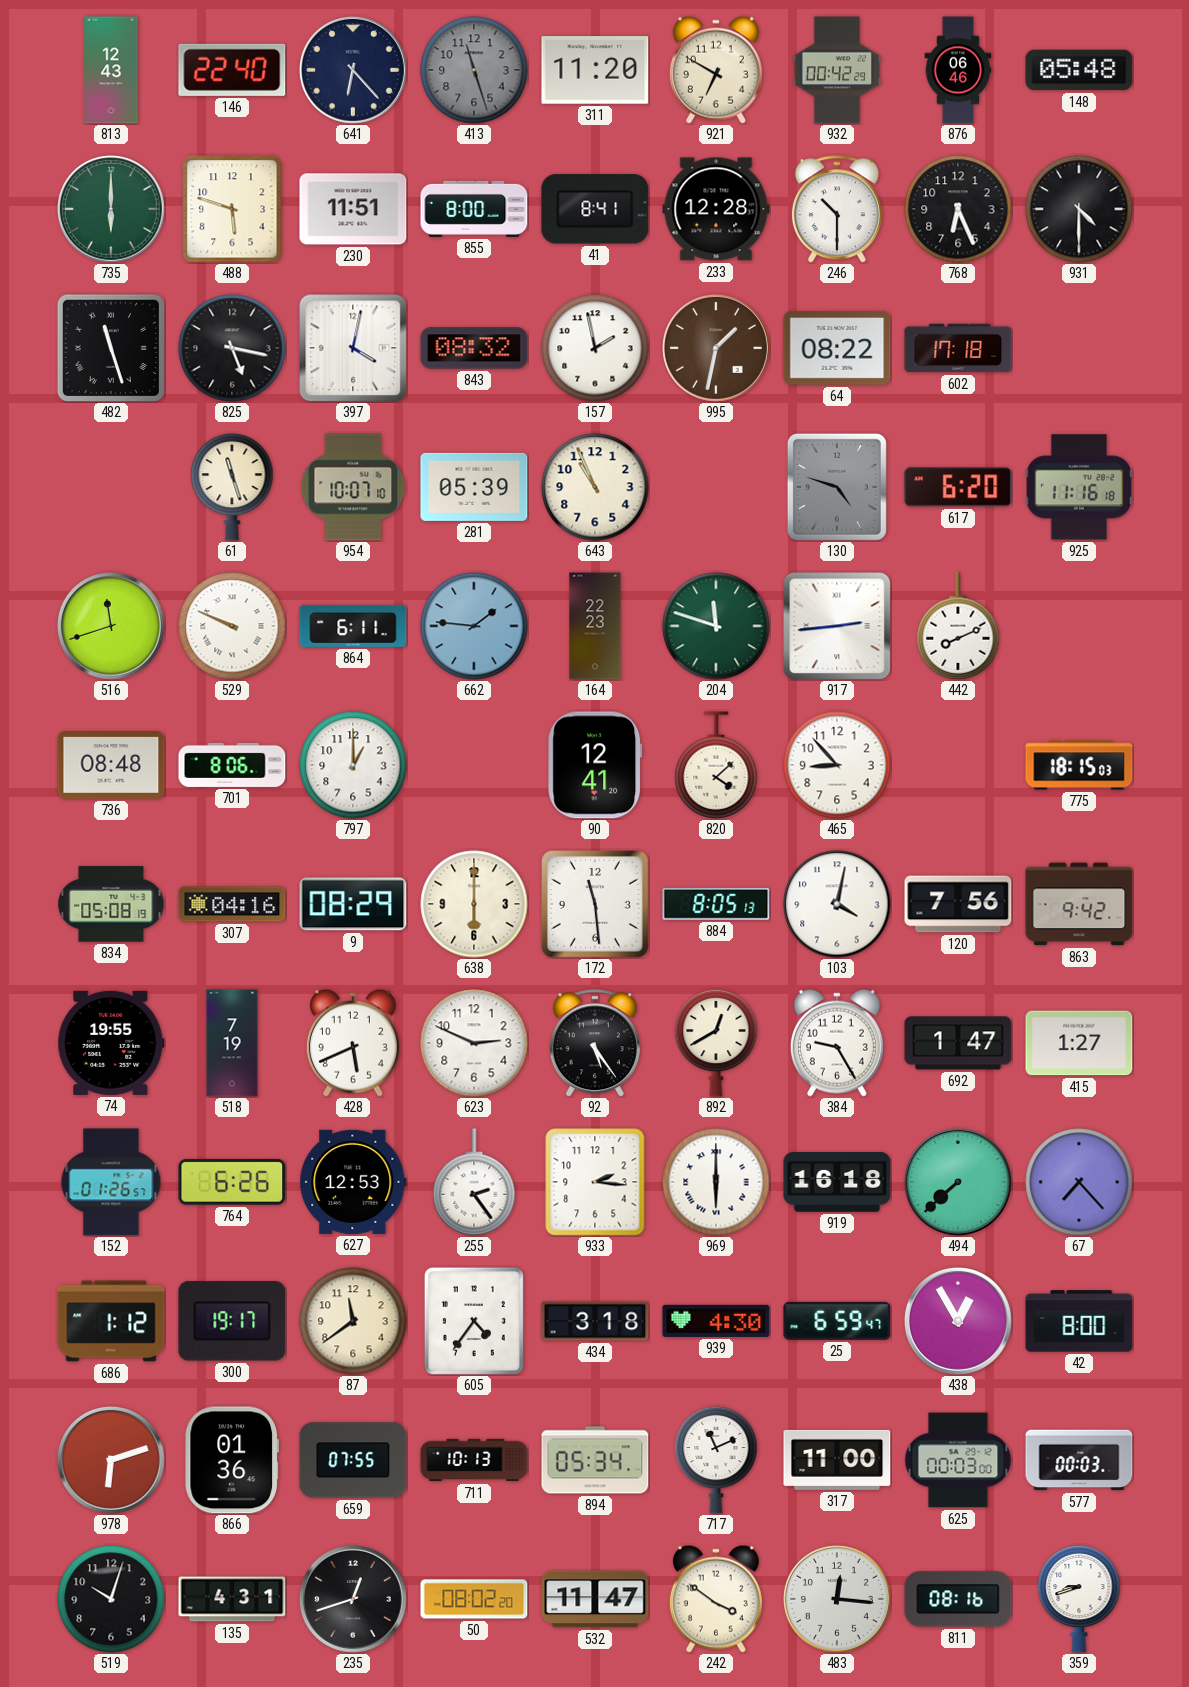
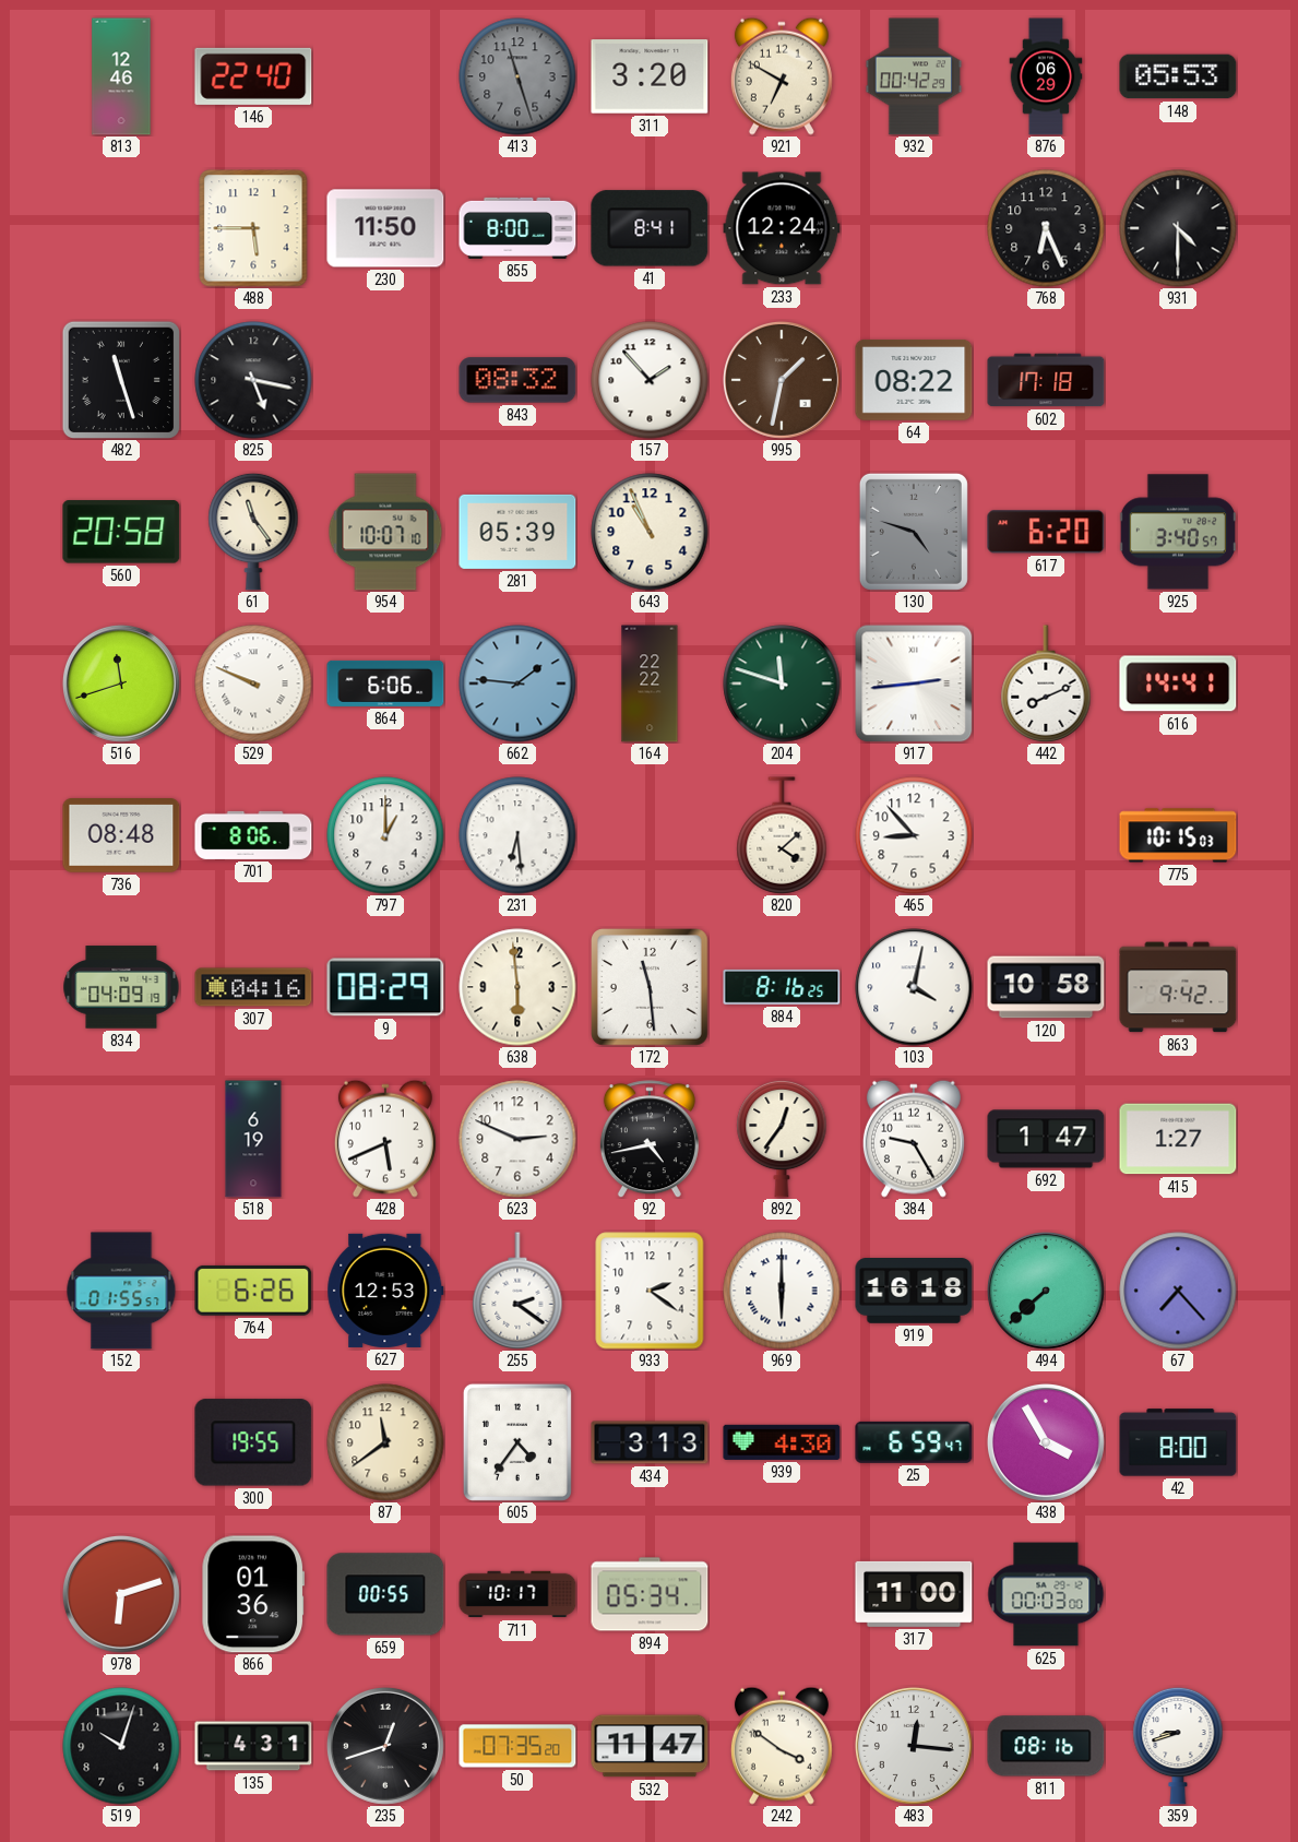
813: 12:43 -> 12:46 (121, 76)
641: 6:23 -> none (353, 70)
311: 11:20 -> 3:20 (650, 76)
876: 06:46 -> 06:29 (1046, 76)
148: 05:48 -> 05:53 (1178, 76)
735: 6:00 -> none (111, 209)
488: 5:48 -> 5:45 (253, 228)
230: 11:51 -> 11:50 (385, 228)
233: 12:28 -> 12:24 (782, 228)
246: 10:30 -> none (837, 209)
397: 4:02 -> none (353, 348)
157: 1:58 -> 1:53 (650, 380)
560: none -> 20:58 (121, 532)
61: 11:27 -> 11:24 (253, 532)
925: 11:16 -> 3:40 (1178, 532)
864: 6:11 -> 6:06 (385, 684)
164: 22:23 -> 22:22 (650, 684)
616: none -> 14:41 (1178, 684)
231: none -> 6:29 (517, 835)
90: 12:41 -> none (595, 765)
775: 18:15 -> 10:15 (1178, 835)
834: 05:08 -> 04:09 (121, 987)
638: 6:00 -> 5:59 (517, 987)
884: 8:05 -> 8:16 (782, 987)
120: 7:56 -> 10:58 (1046, 987)
74: 19:55 -> none (111, 1043)
518: 7:19 -> 6:19 (253, 1139)
92: 5:24 -> 4:43 (650, 1139)
892: 12:40 -> 12:36 (782, 1139)
152: 01:26 -> 01:55 (121, 1291)
255: 2:24 -> 2:21 (517, 1291)
933: 2:16 -> 2:21 (650, 1291)
686: 1:12 -> none (111, 1321)
300: 19:17 -> 19:55 (253, 1442)
434: 3:18 -> 3:13 (650, 1442)
438: 12:55 -> 3:55 (1046, 1442)
659: 07:55 -> 00:55 (385, 1594)
711: 10:13 -> 10:17 (517, 1594)
717: 11:11 -> none (716, 1460)
577: 00:03 -> none (1079, 1460)
50: 08:02 -> 07:35 (517, 1746)
